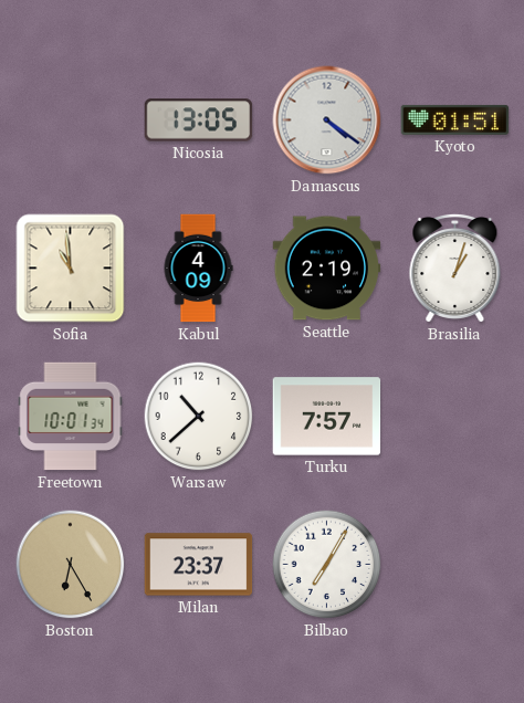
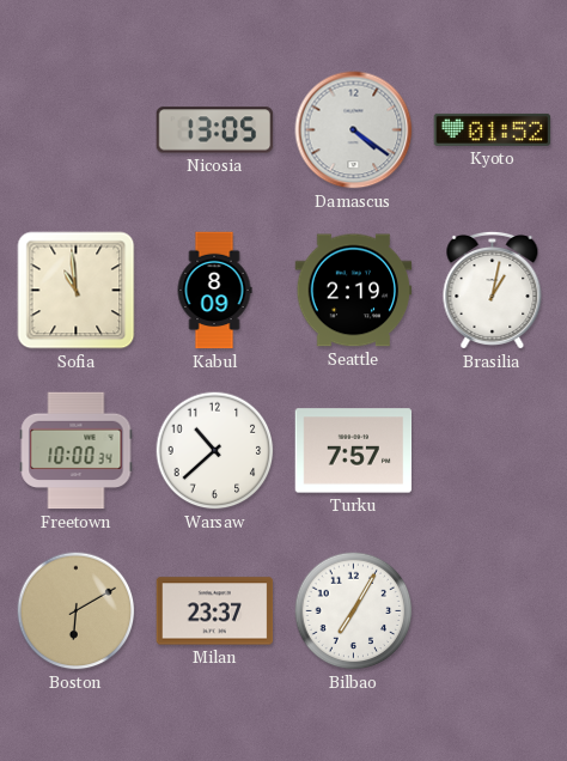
Kyoto: 01:51 -> 01:52 (493, 129)
Kabul: 4:09 -> 8:09 (214, 291)
Brasilia: 1:03 -> 1:02 (493, 290)
Freetown: 10:01 -> 10:00 (77, 451)
Boston: 6:25 -> 6:10 (77, 611)
